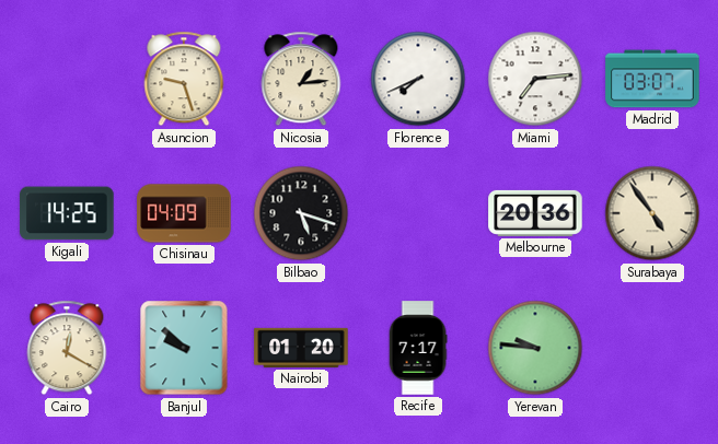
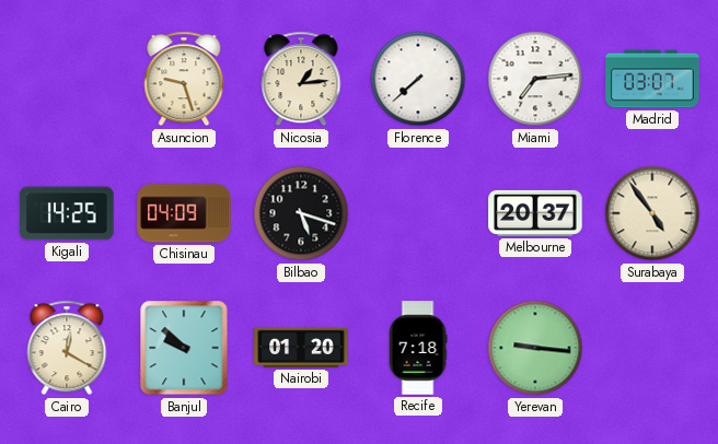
Florence: 7:41 -> 7:38 (418, 79)
Melbourne: 20:36 -> 20:37 (535, 213)
Recife: 7:17 -> 7:18 (418, 348)
Yerevan: 9:46 -> 9:16 (535, 348)
